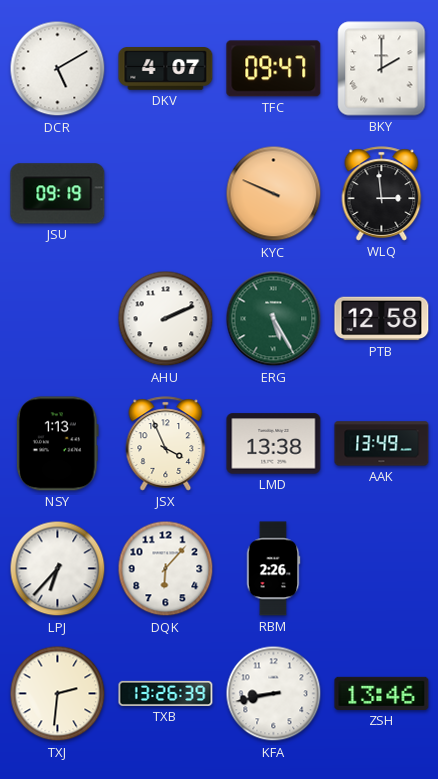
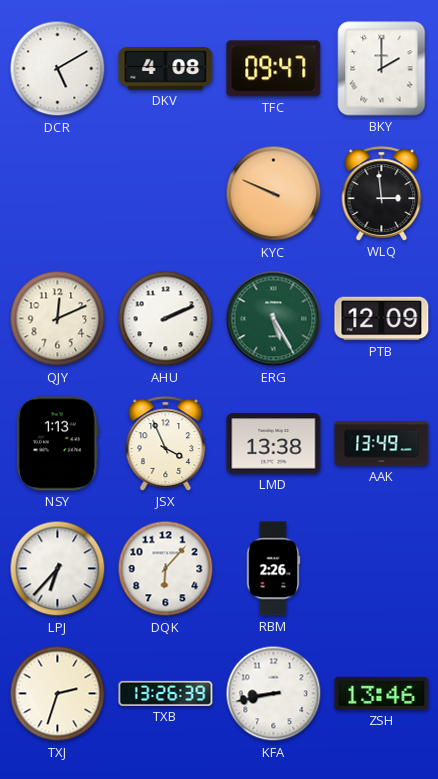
DKV: 4:07 -> 4:08 (166, 69)
JSU: 09:19 -> none (58, 194)
QJY: none -> 12:11 (58, 319)
PTB: 12:58 -> 12:09 (382, 319)
TXJ: 2:31 -> 2:33 (58, 694)
